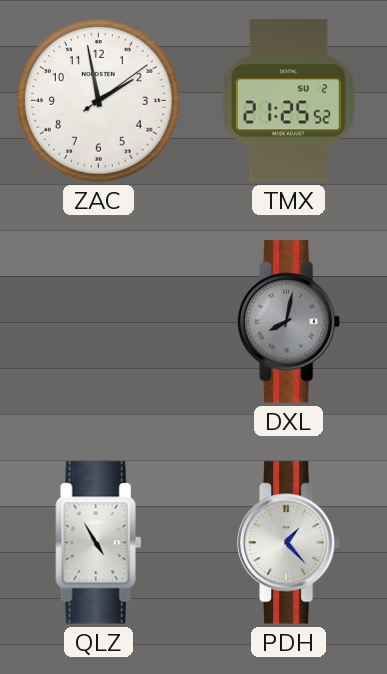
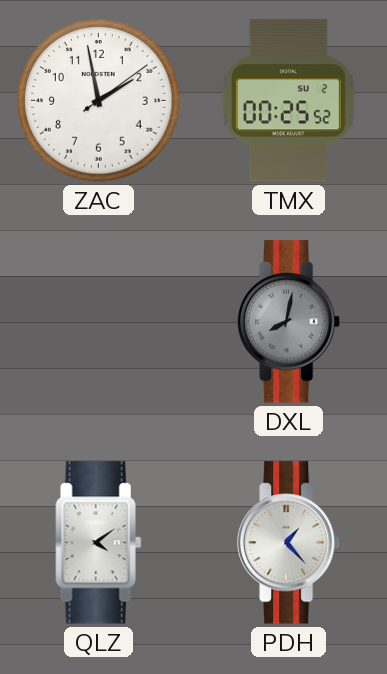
TMX: 21:25 -> 00:25 (288, 101)
QLZ: 4:55 -> 4:09 (99, 543)
